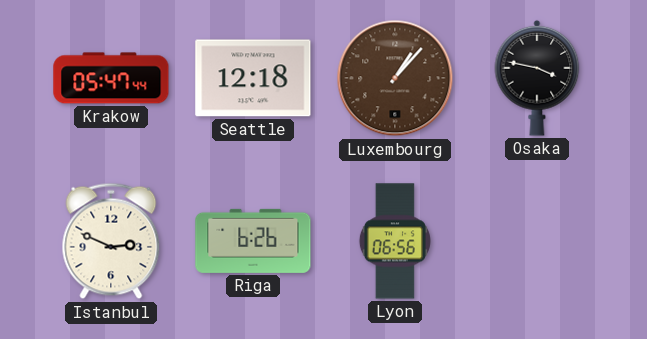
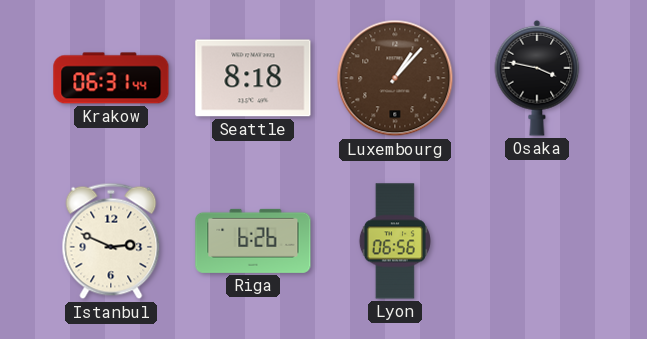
Krakow: 05:47 -> 06:31 (111, 78)
Seattle: 12:18 -> 8:18 (253, 78)
